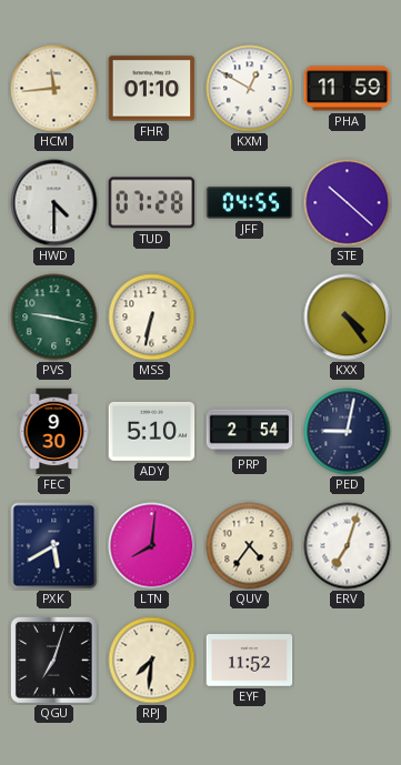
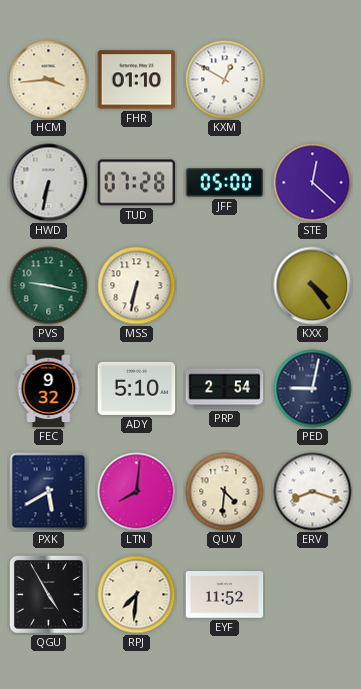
HCM: 11:44 -> 3:44 (49, 80)
PHA: 11:59 -> none (348, 89)
HWD: 4:30 -> 6:32 (49, 183)
JFF: 04:55 -> 05:00 (225, 183)
STE: 10:22 -> 12:22 (313, 183)
FEC: 9:30 -> 9:32 (49, 389)
QUV: 4:36 -> 4:31 (225, 492)
ERV: 7:03 -> 8:18 (313, 492)
QGU: 7:03 -> 4:55 (49, 595)
